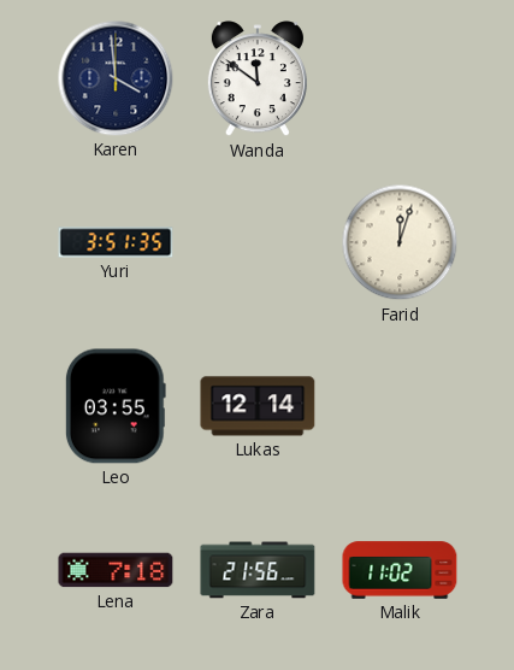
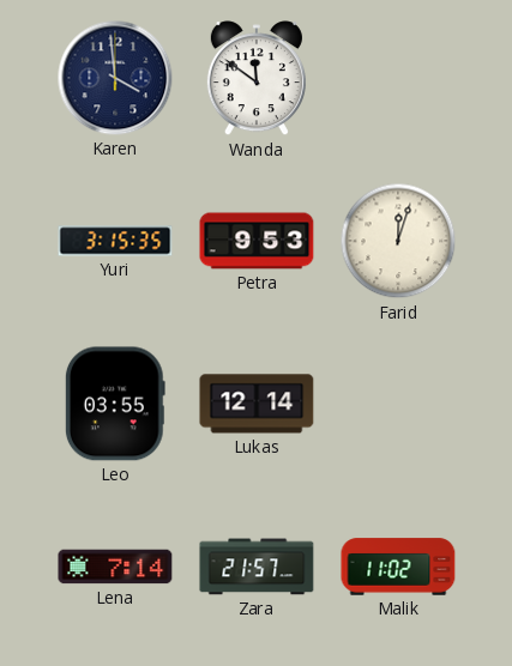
Yuri: 3:51 -> 3:15 (115, 241)
Petra: none -> 9:53 (257, 241)
Lena: 7:18 -> 7:14 (115, 567)
Zara: 21:56 -> 21:57 (257, 567)
